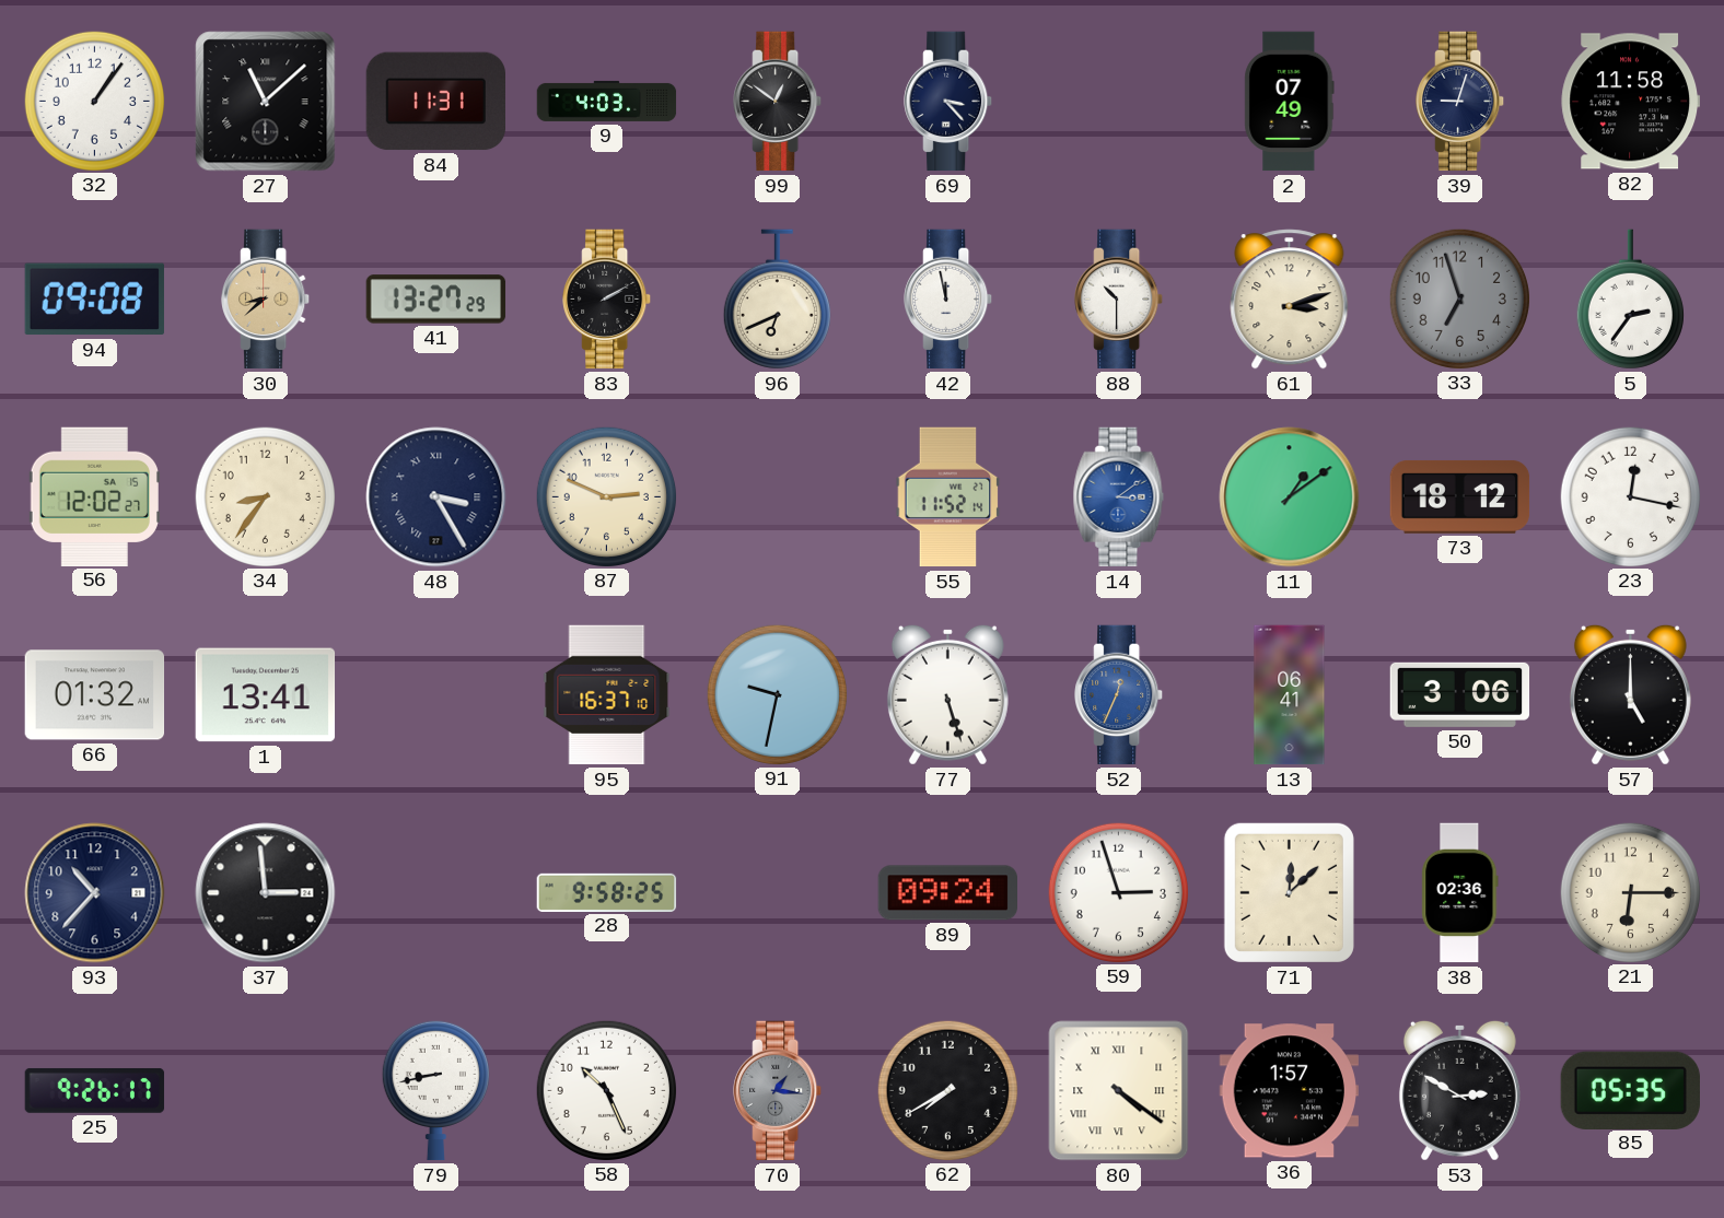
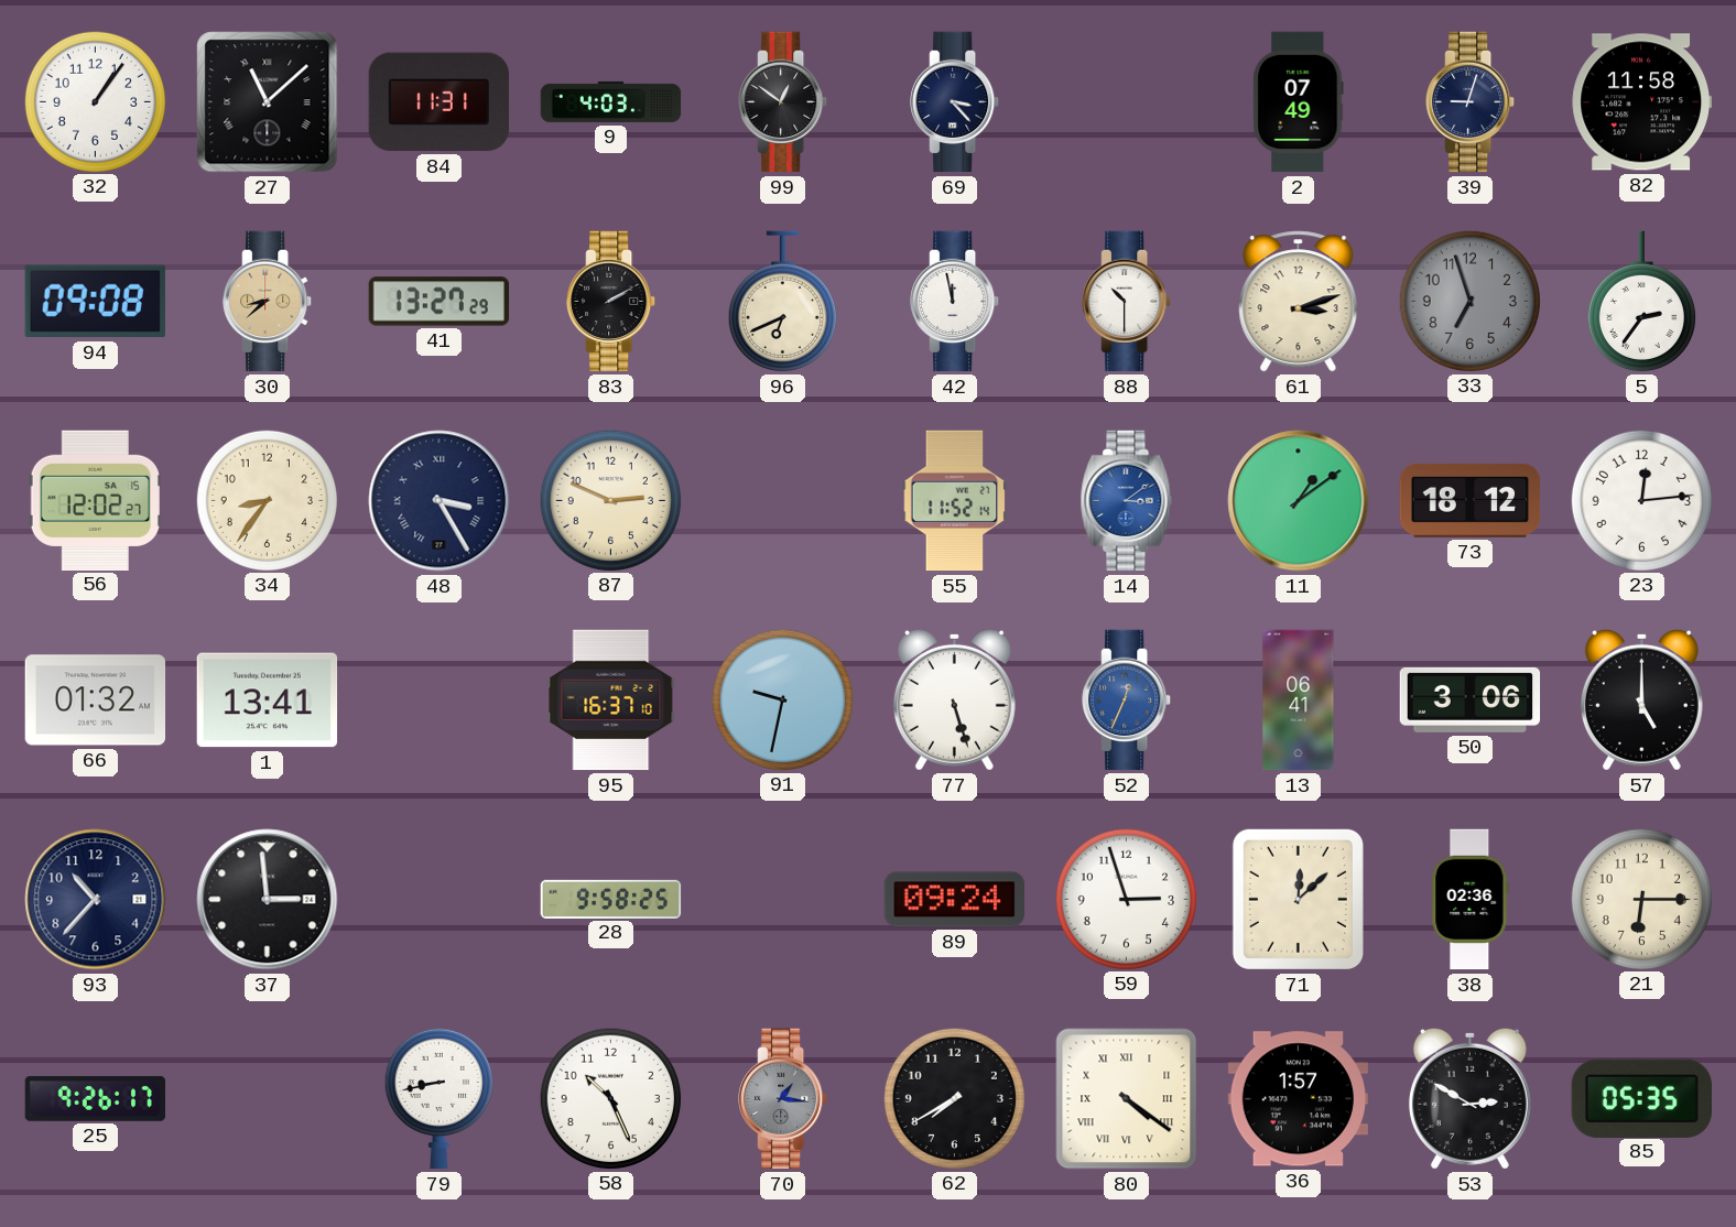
23: 12:17 -> 12:14 (1641, 500)
